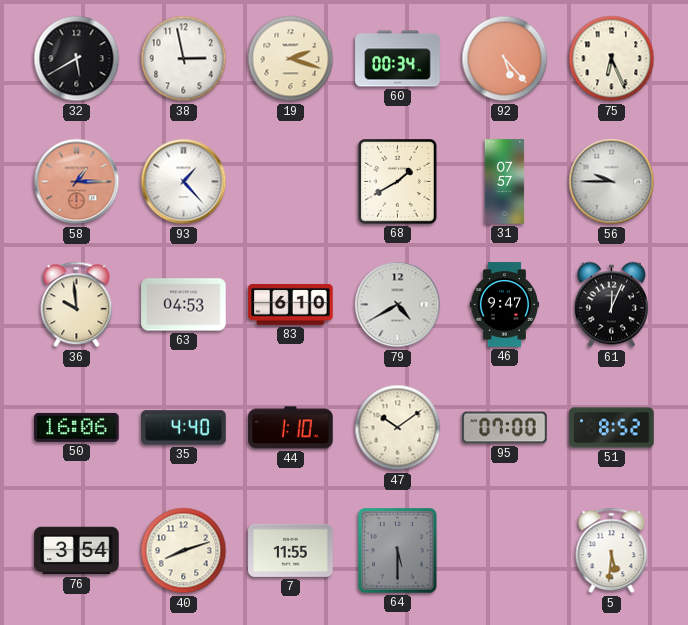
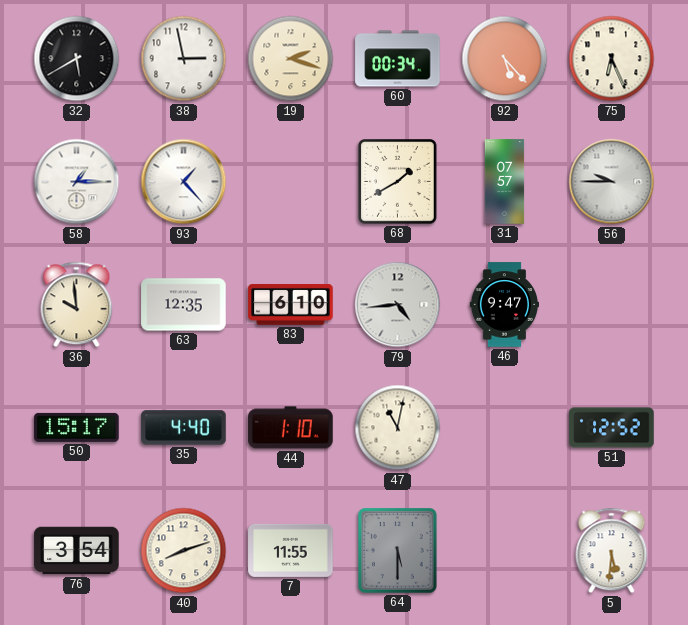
58 dial: salmon -> white (77, 182)
63: 04:53 -> 12:35 (184, 305)
79: 4:40 -> 4:44 (398, 305)
61: 12:04 -> none (611, 305)
50: 16:06 -> 15:17 (77, 427)
47: 10:09 -> 11:02 (398, 428)
95: 07:00 -> none (505, 428)
51: 8:52 -> 12:52 (612, 428)
